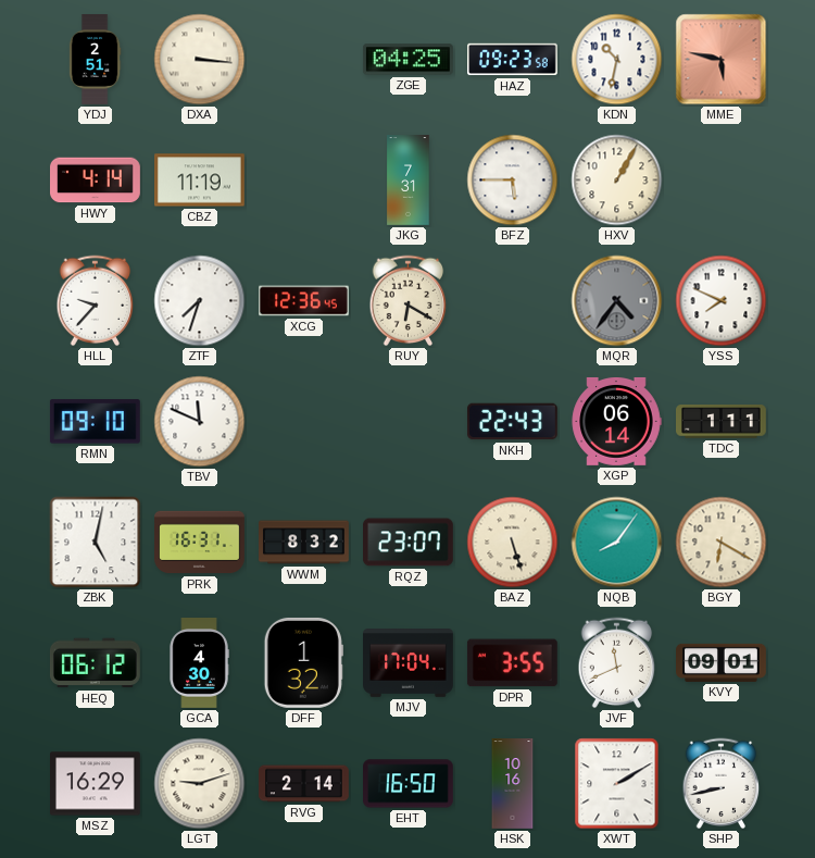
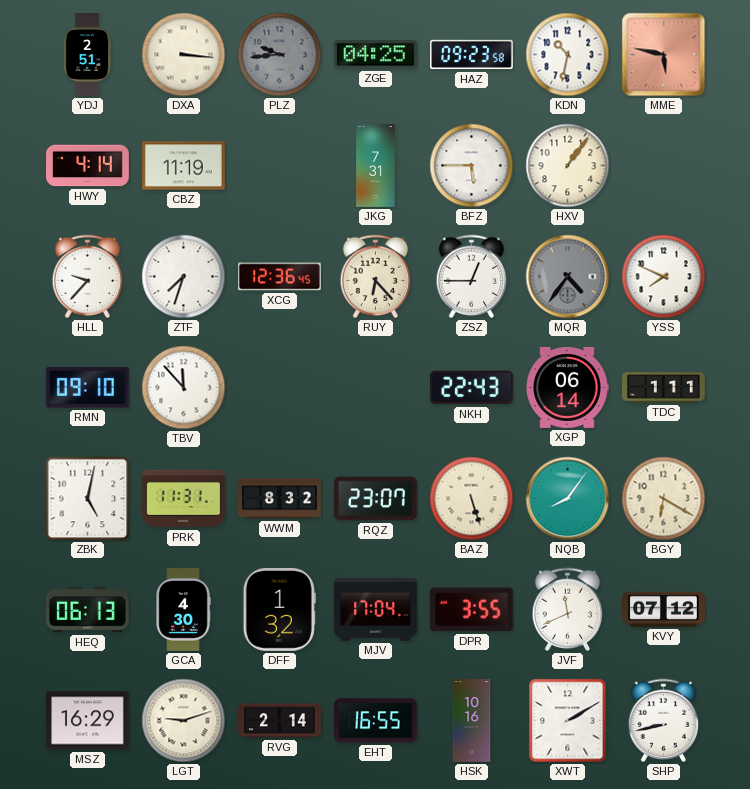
PLZ: none -> 9:44 (280, 55)
HXV: 1:05 -> 1:06 (568, 166)
RUY: 6:20 -> 6:23 (376, 277)
ZSZ: none -> 12:45 (472, 277)
TBV: 11:49 -> 11:53 (184, 388)
PRK: 16:31 -> 11:31 (184, 499)
HEQ: 06:12 -> 06:13 (87, 610)
KVY: 09:01 -> 07:12 (664, 609)
EHT: 16:50 -> 16:55 (376, 721)
